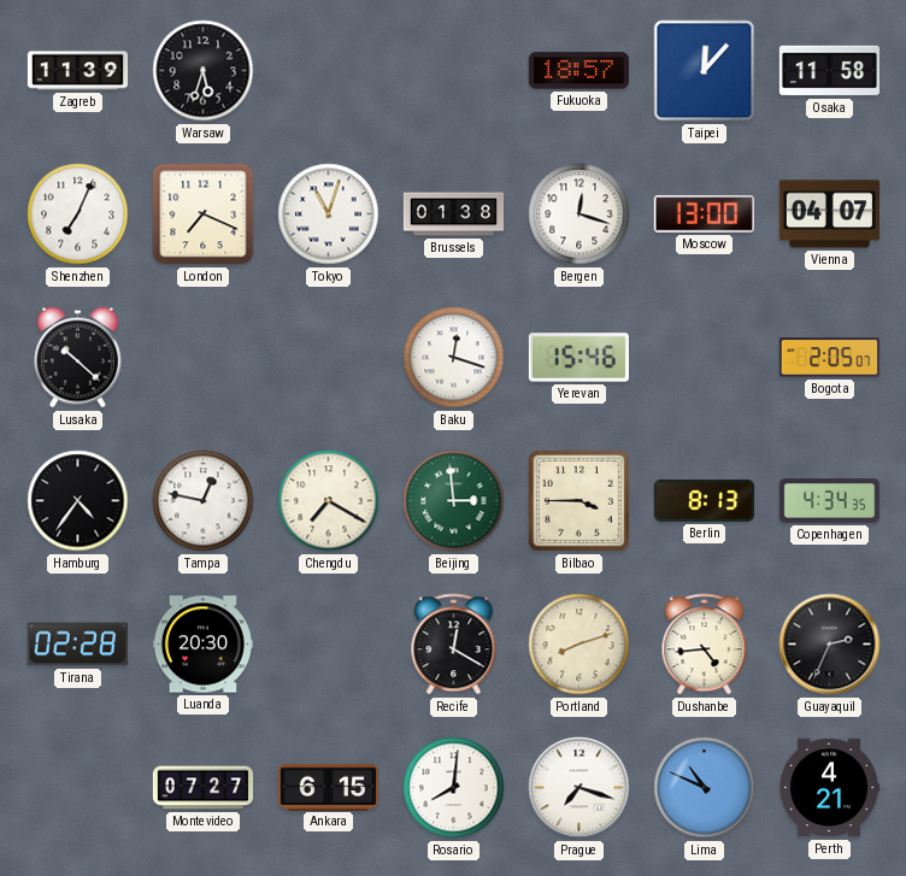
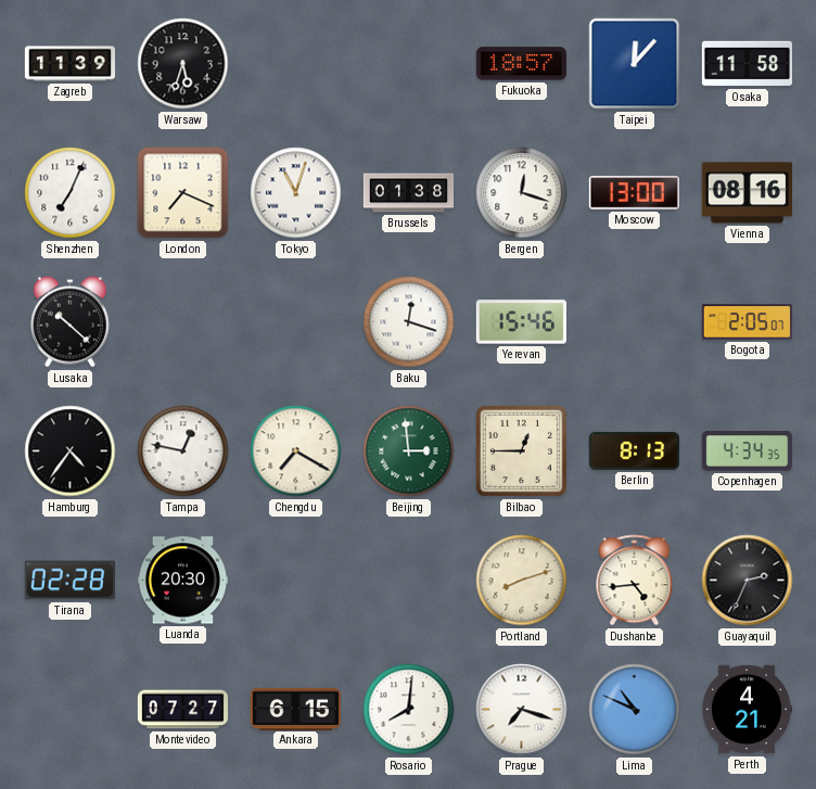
Vienna: 04:07 -> 08:16 (747, 193)
Bilbao: 3:45 -> 12:45 (521, 450)
Recife: 12:20 -> none (454, 645)
